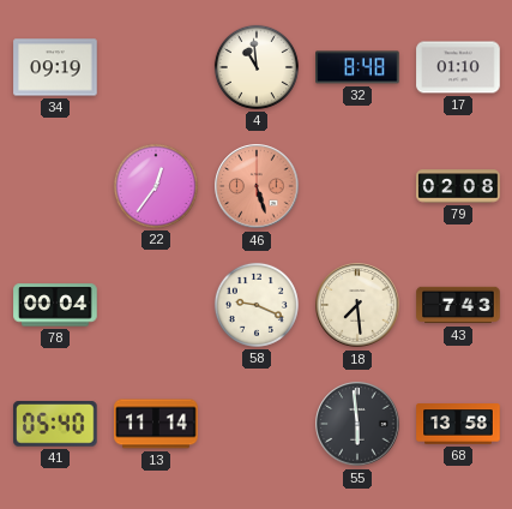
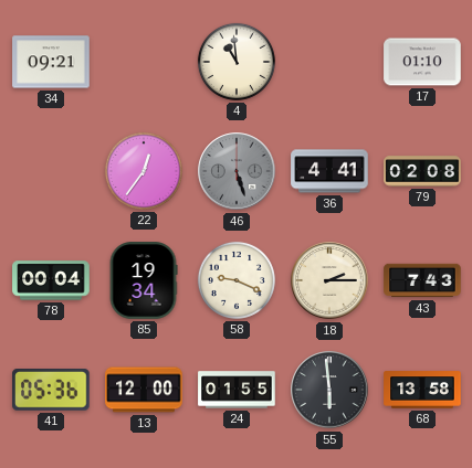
34: 09:19 -> 09:21 (51, 62)
32: 8:48 -> none (357, 67)
46 dial: salmon -> grey (237, 171)
36: none -> 4:41 (329, 171)
85: none -> 19:34 (144, 280)
18: 7:29 -> 2:15 (329, 280)
41: 05:40 -> 05:36 (51, 391)
13: 11:14 -> 12:00 (144, 390)
24: none -> 01:55 (237, 390)
